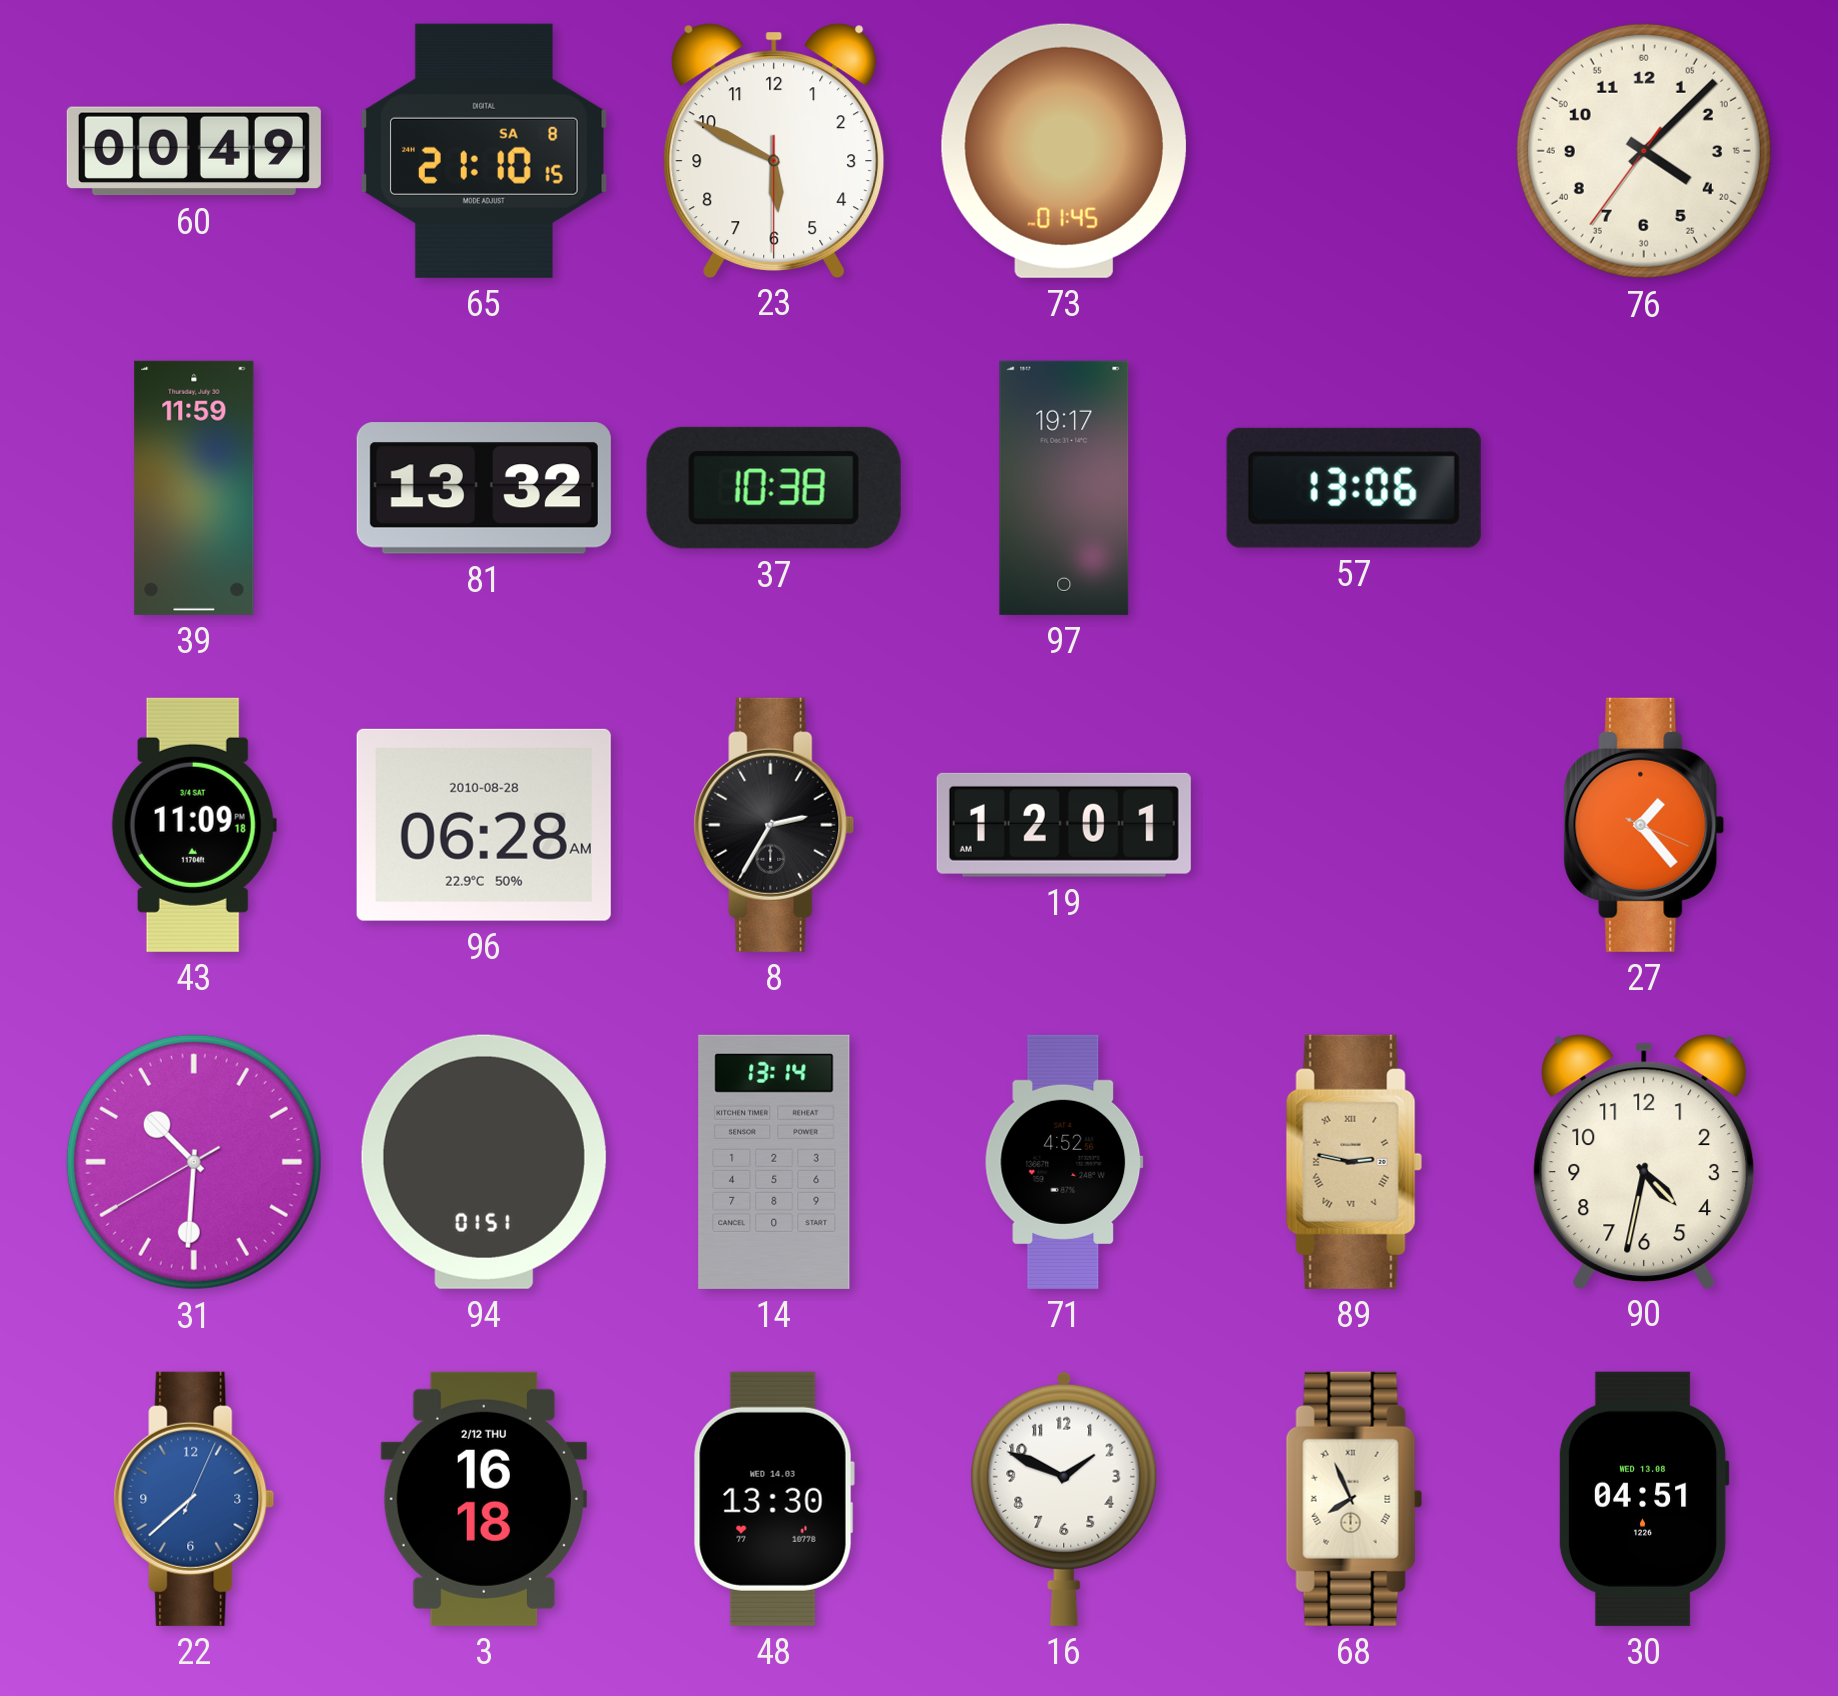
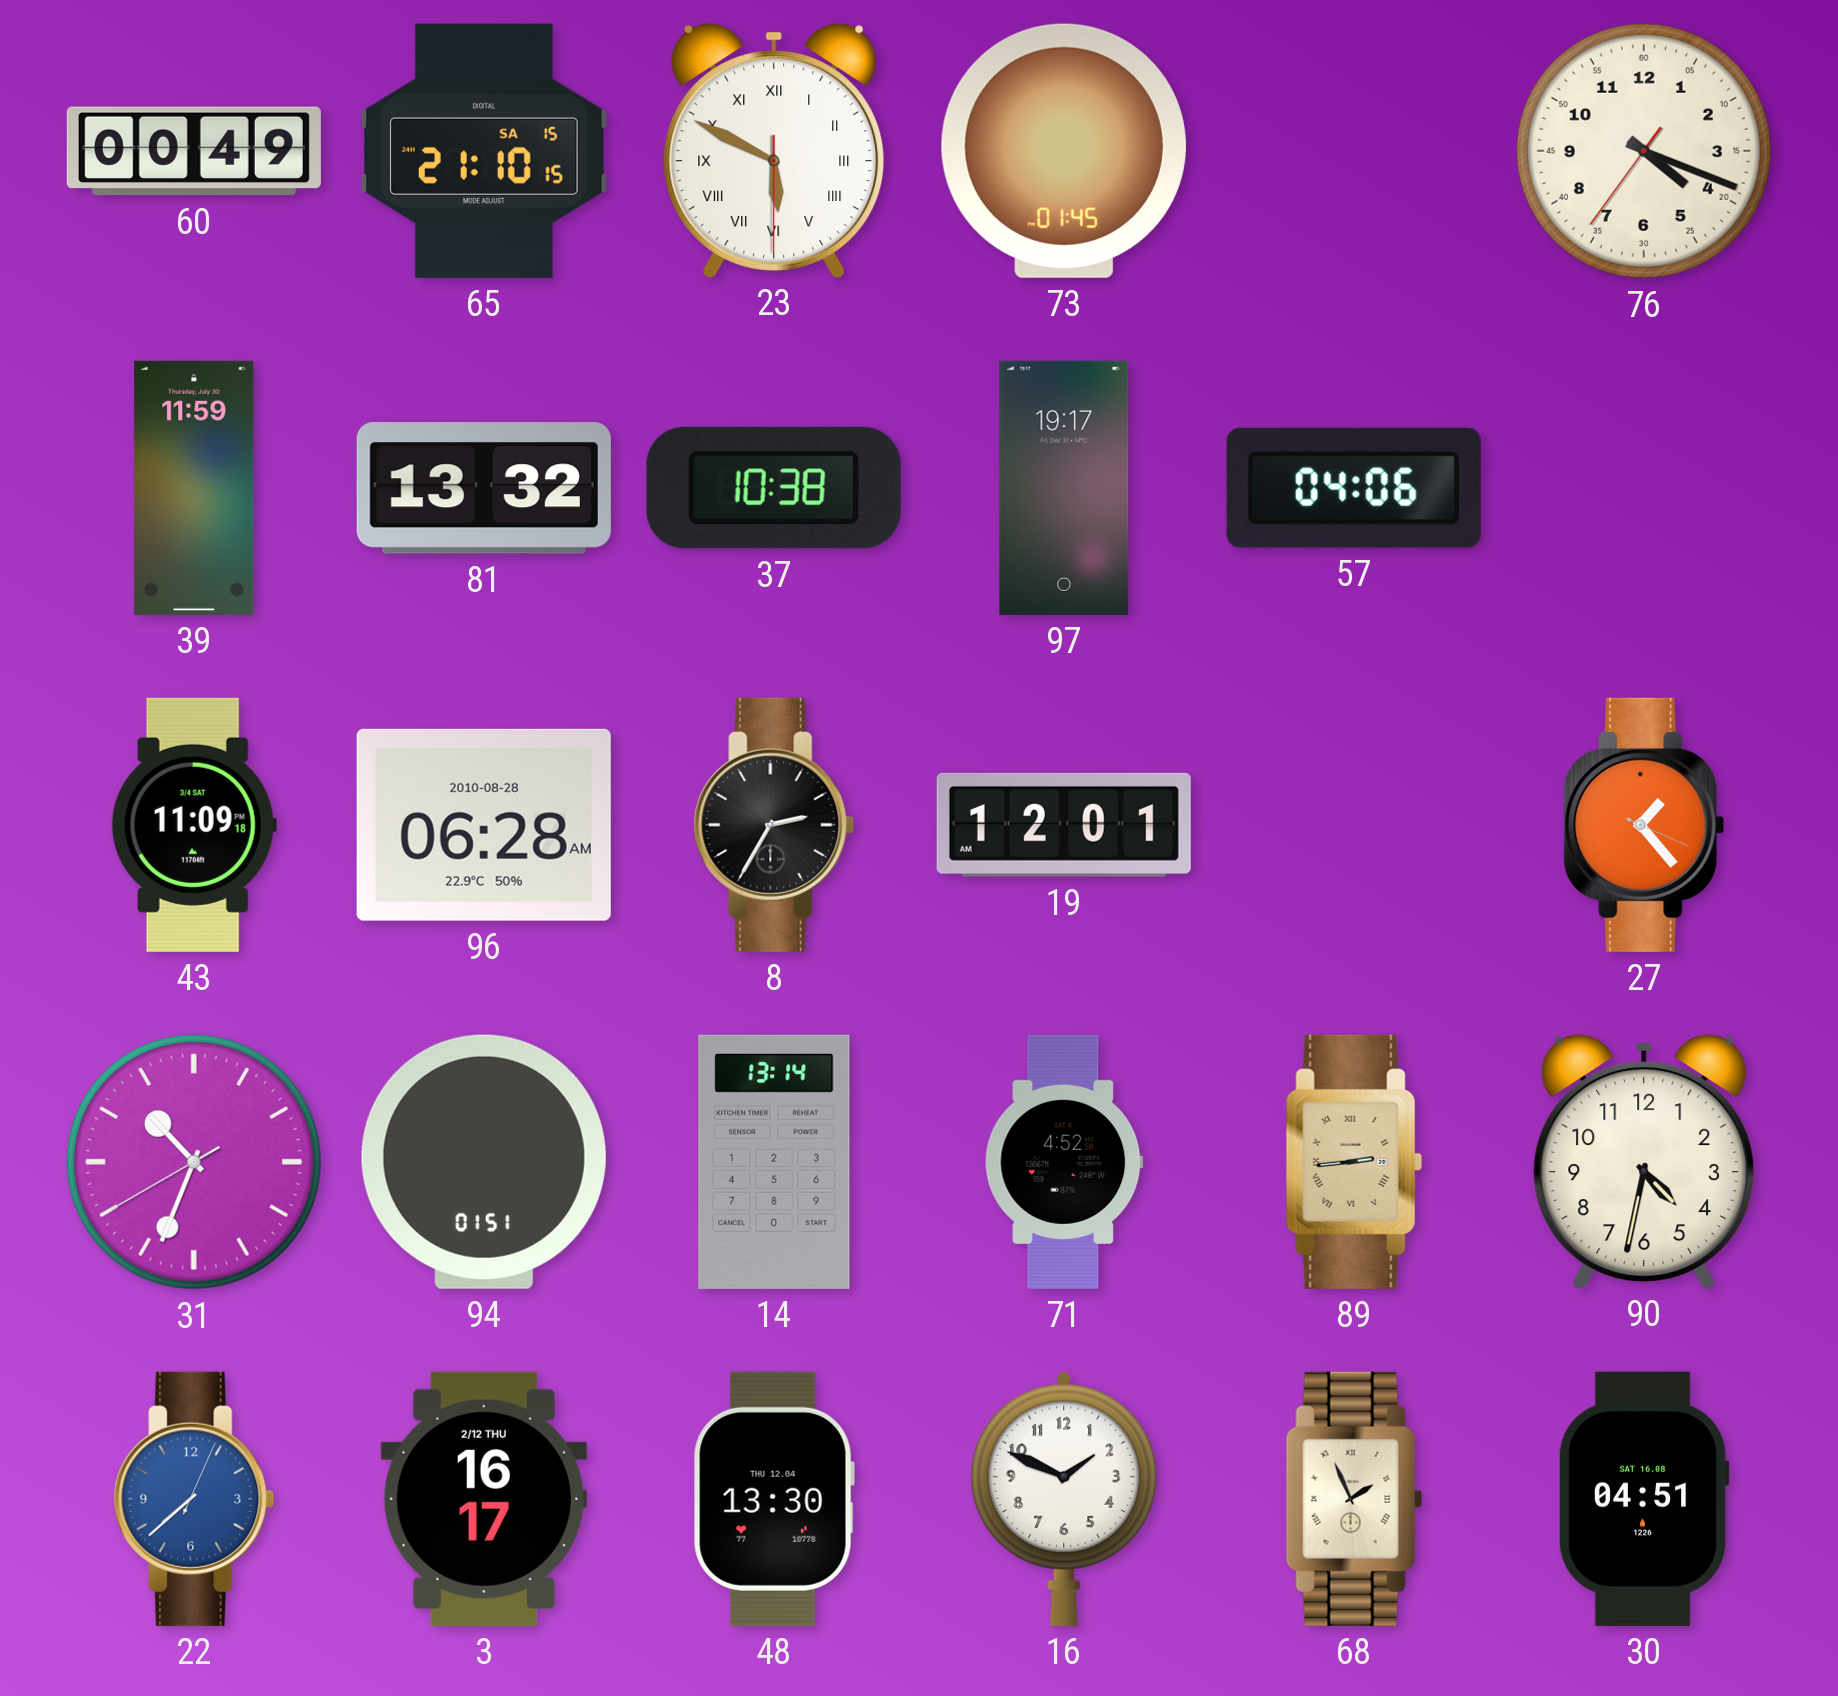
65 date: SA 8 -> SA 15 (484, 151)
23 numerals: Arabic -> Roman (774, 150)
76: 4:07 -> 4:18 (1644, 151)
57: 13:06 -> 04:06 (1354, 488)
31: 10:30 -> 10:33 (194, 1162)
89: 2:47 -> 2:44 (1354, 1162)
3: 16:18 -> 16:17 (484, 1499)
48 date: WED 14.03 -> THU 12.04 (774, 1499)
68: 7:56 -> 1:56 (1354, 1499)
30 date: WED 13.08 -> SAT 16.08 (1644, 1499)
